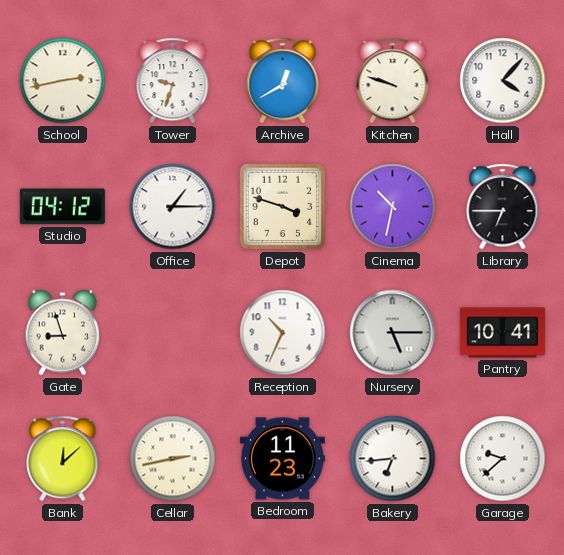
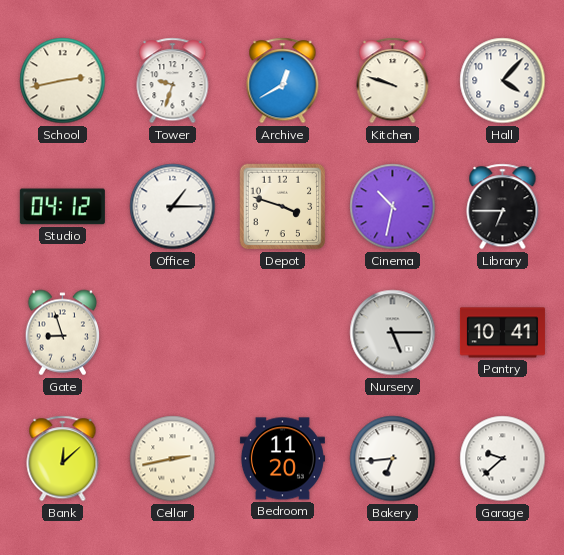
Reception: 10:34 -> none (283, 333)
Bedroom: 11:23 -> 11:20 (282, 459)
